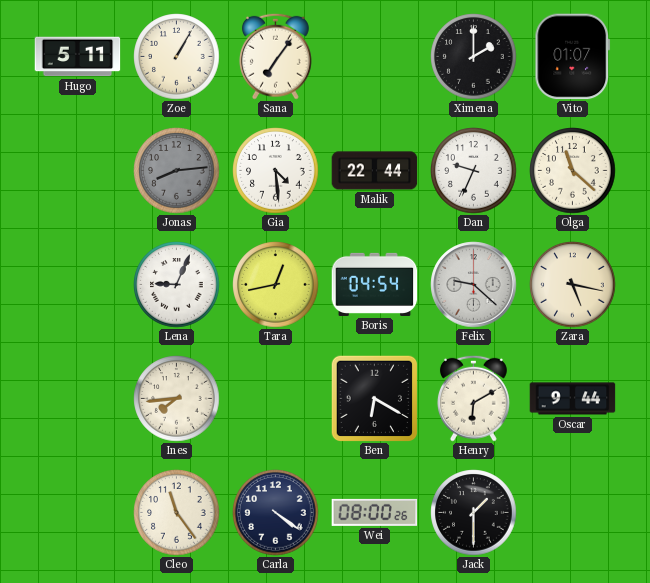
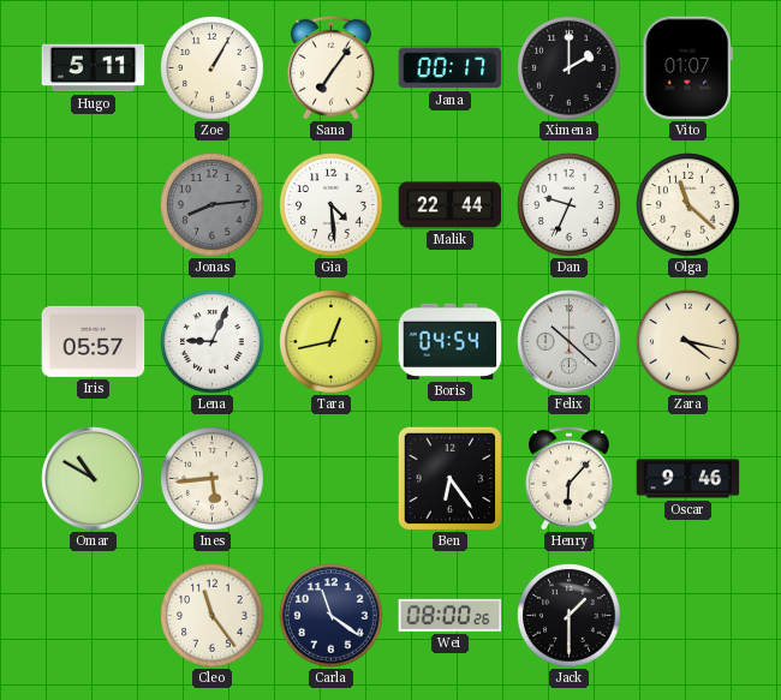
Jana: none -> 00:17 (451, 68)
Iris: none -> 05:57 (94, 341)
Felix: 9:22 -> 10:22 (570, 342)
Zara: 5:17 -> 4:17 (688, 342)
Omar: none -> 10:50 (94, 479)
Ines: 7:44 -> 5:44 (213, 479)
Ben: 6:20 -> 6:24 (449, 478)
Henry: 6:10 -> 6:07 (568, 478)
Oscar: 9:44 -> 9:46 (688, 479)
Carla: 4:21 -> 11:21 (332, 616)
